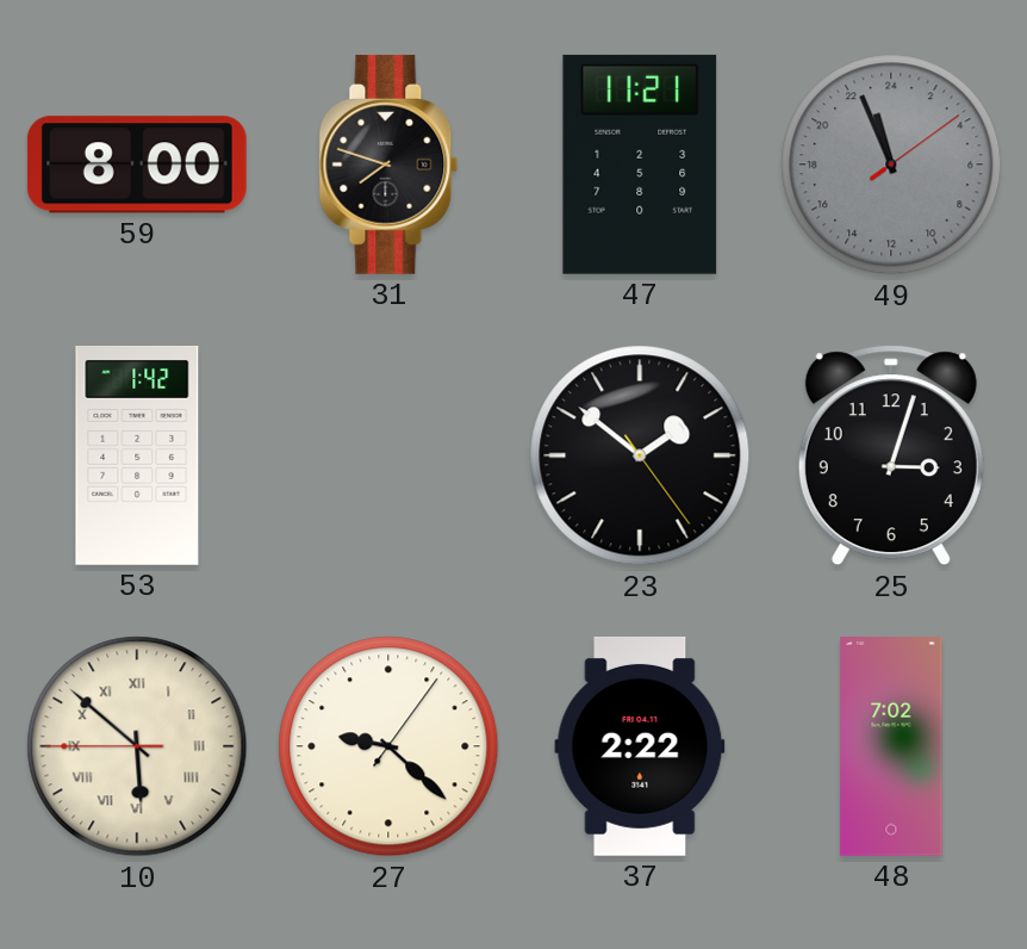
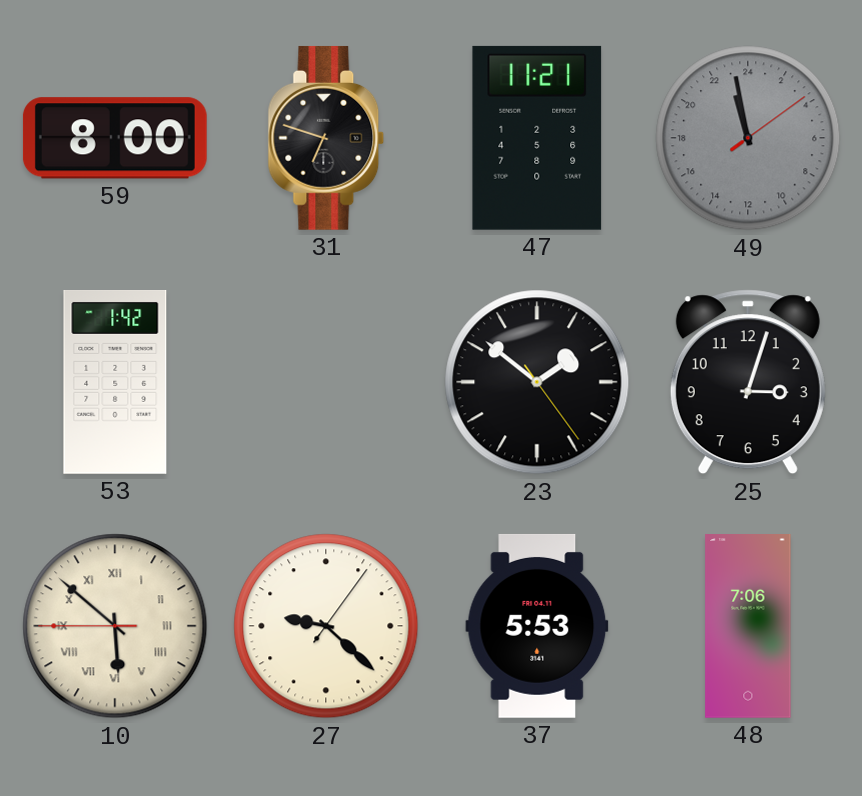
31: 7:48 -> 6:48 (326, 138)
49: 22:56 -> 22:58 (748, 138)
37: 2:22 -> 5:53 (537, 626)
48: 7:02 -> 7:06 (748, 627)
